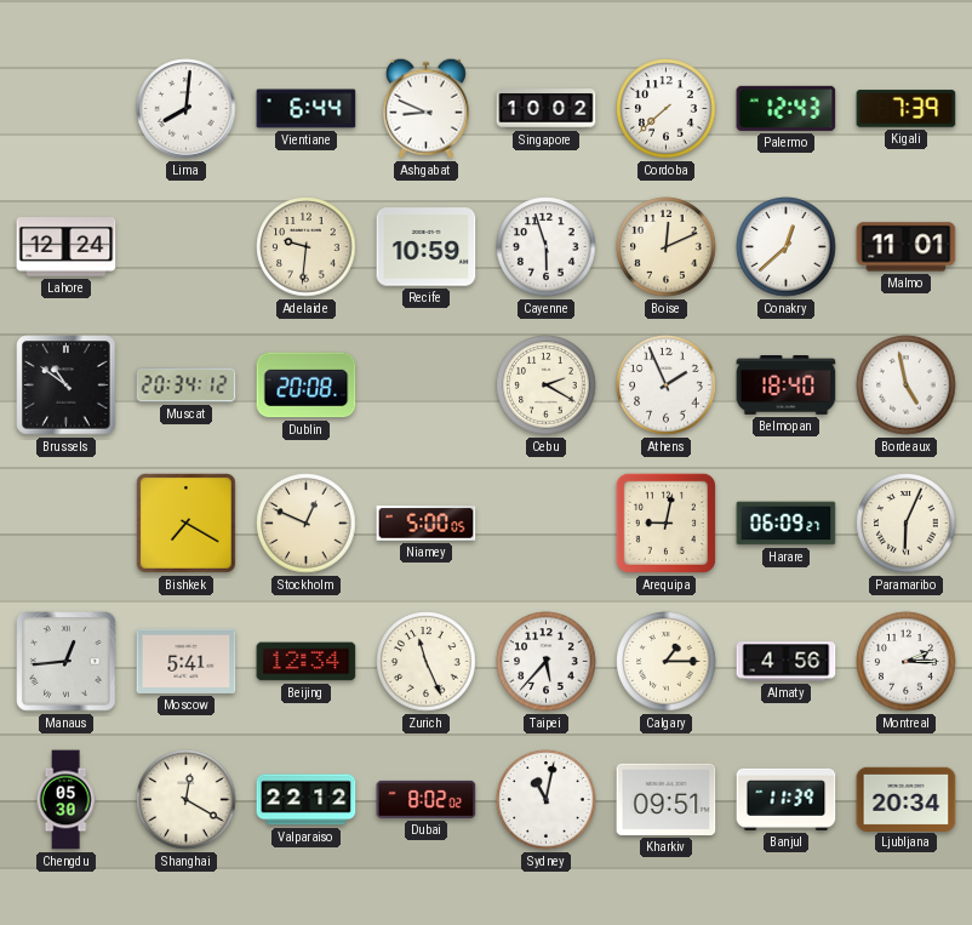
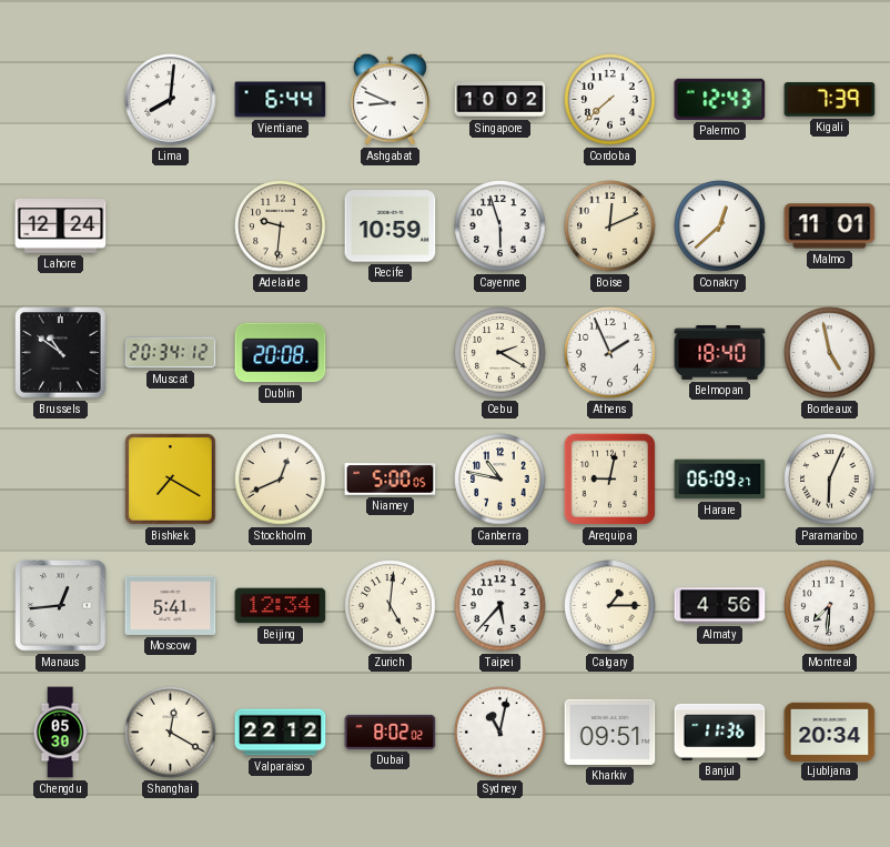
Stockholm: 12:49 -> 12:41 (281, 480)
Canberra: none -> 10:47 (500, 480)
Zurich: 11:26 -> 5:01 (391, 606)
Montreal: 2:15 -> 7:31 (830, 606)
Banjul: 11:39 -> 11:36 (720, 732)
